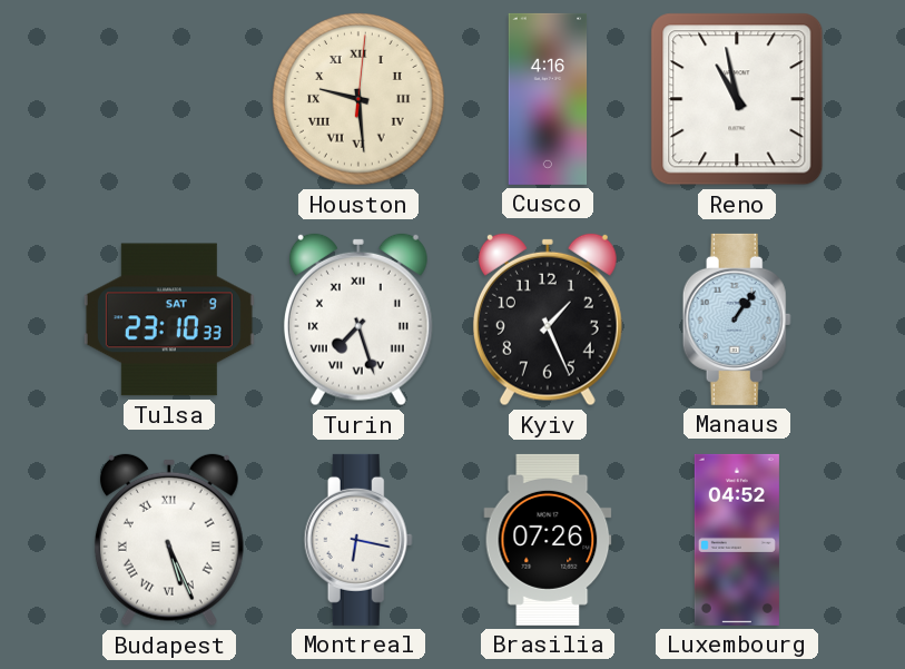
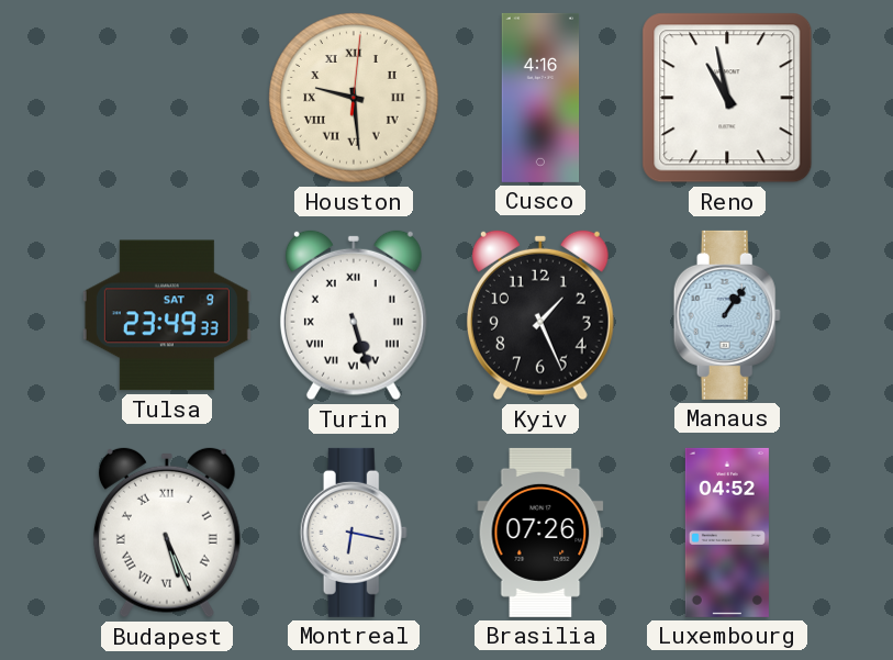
Tulsa: 23:10 -> 23:49 (167, 315)
Turin: 7:27 -> 5:27 (354, 315)
